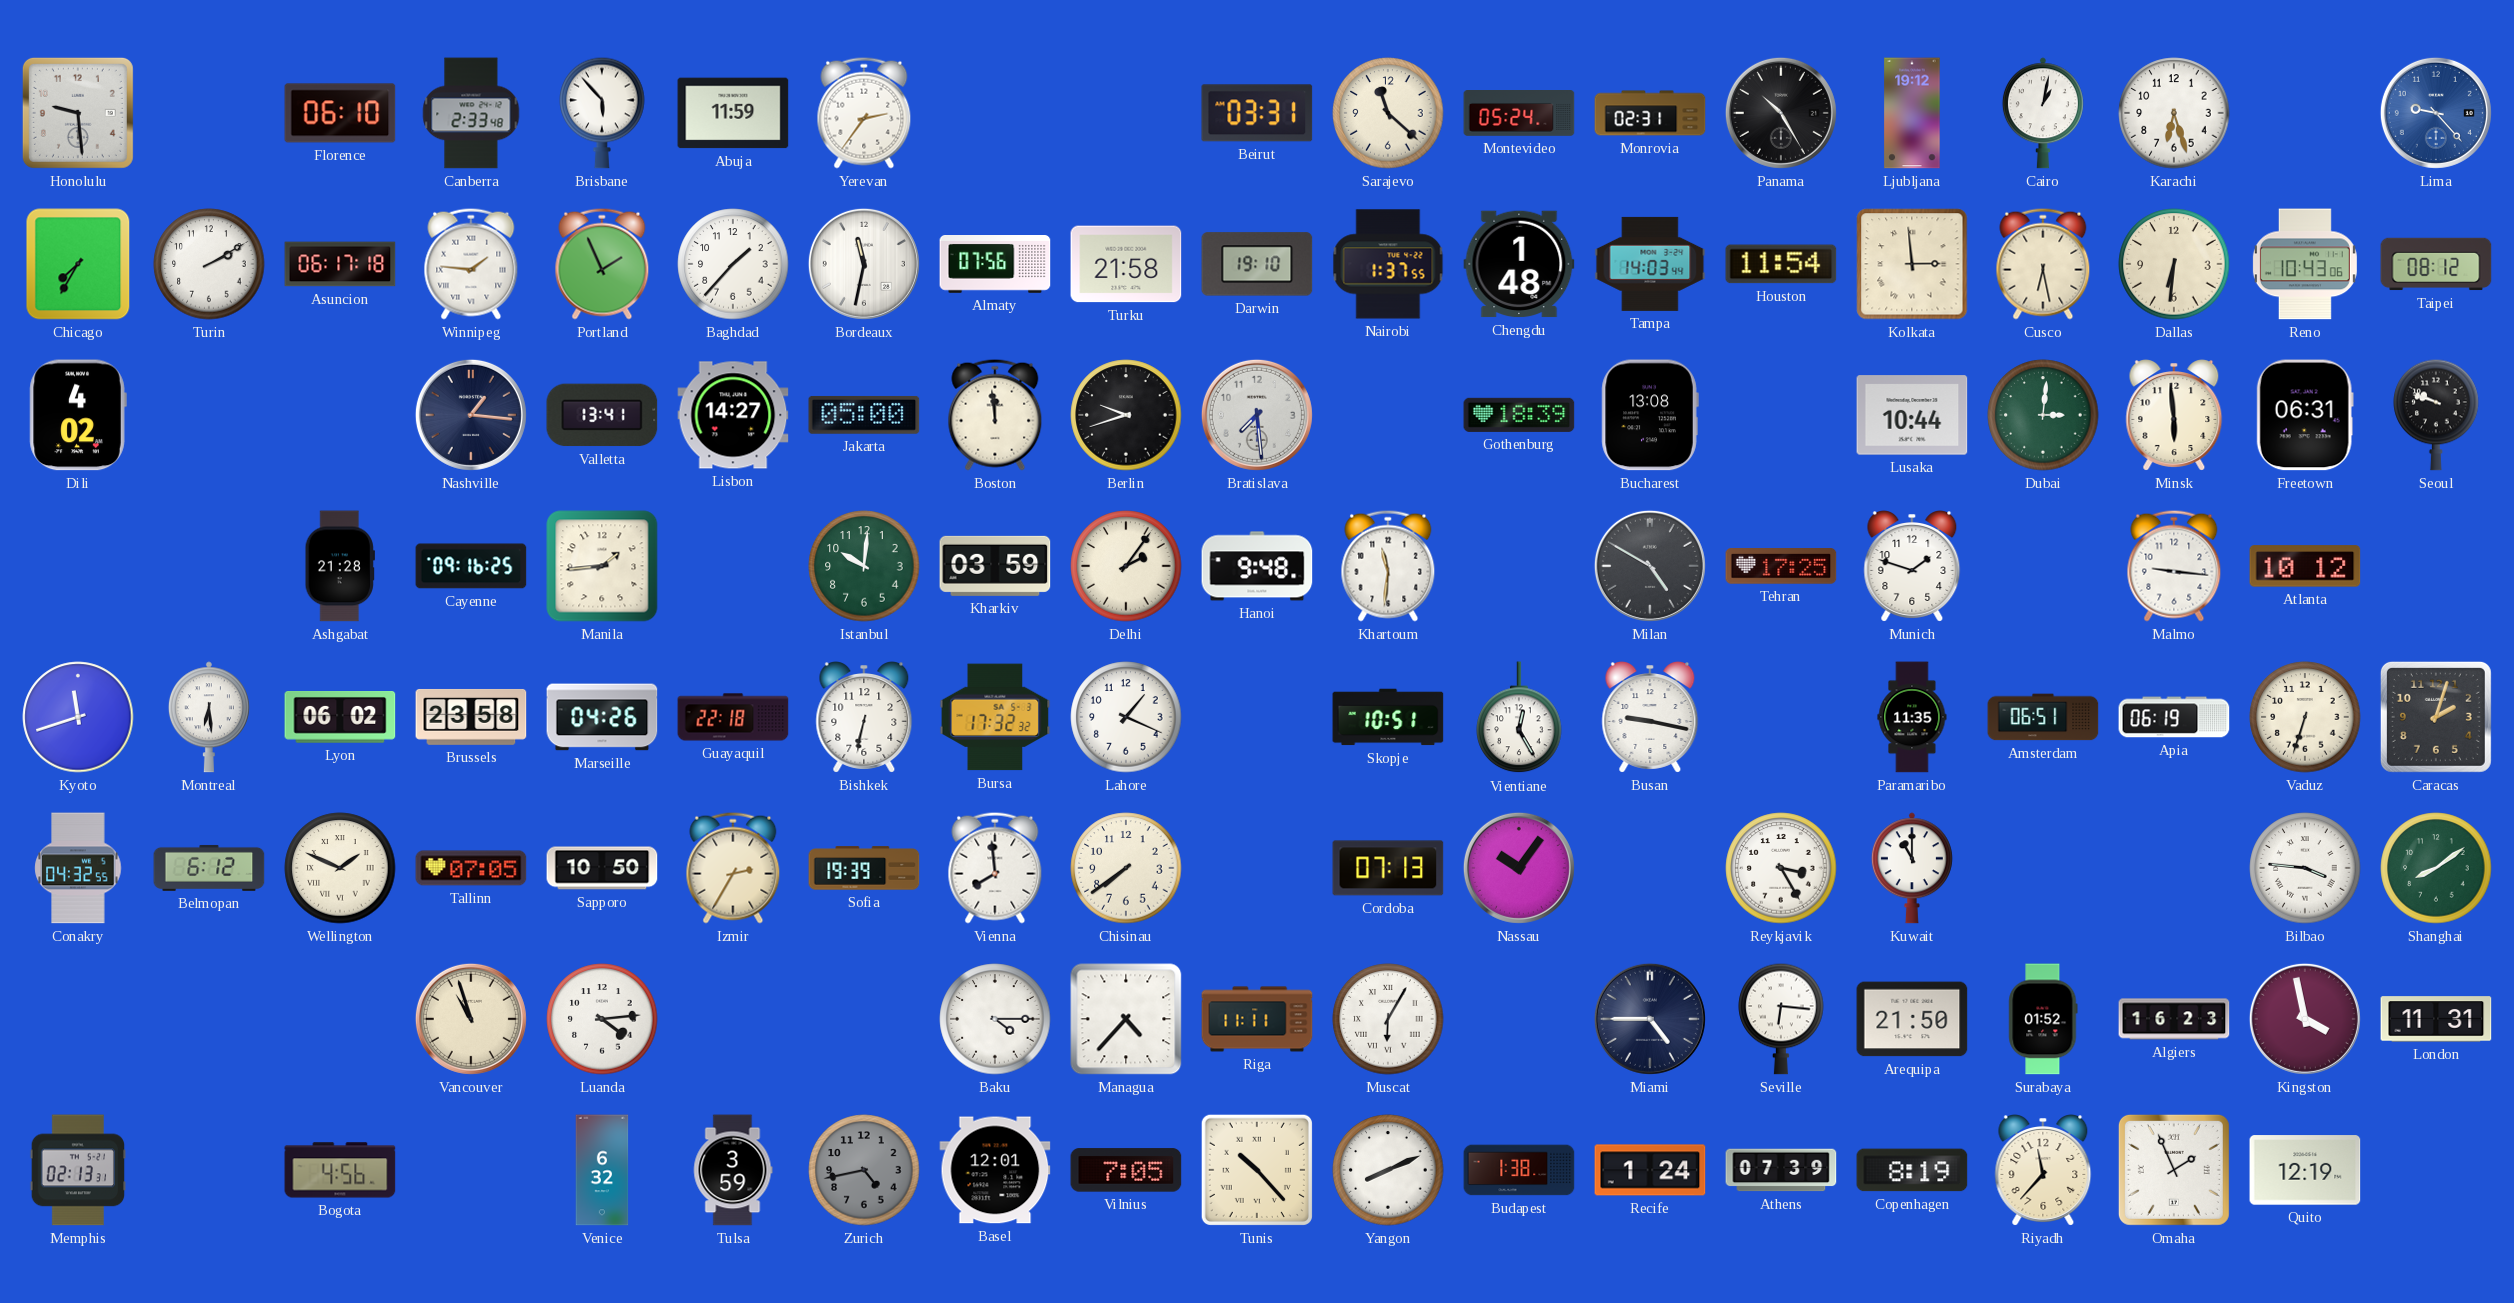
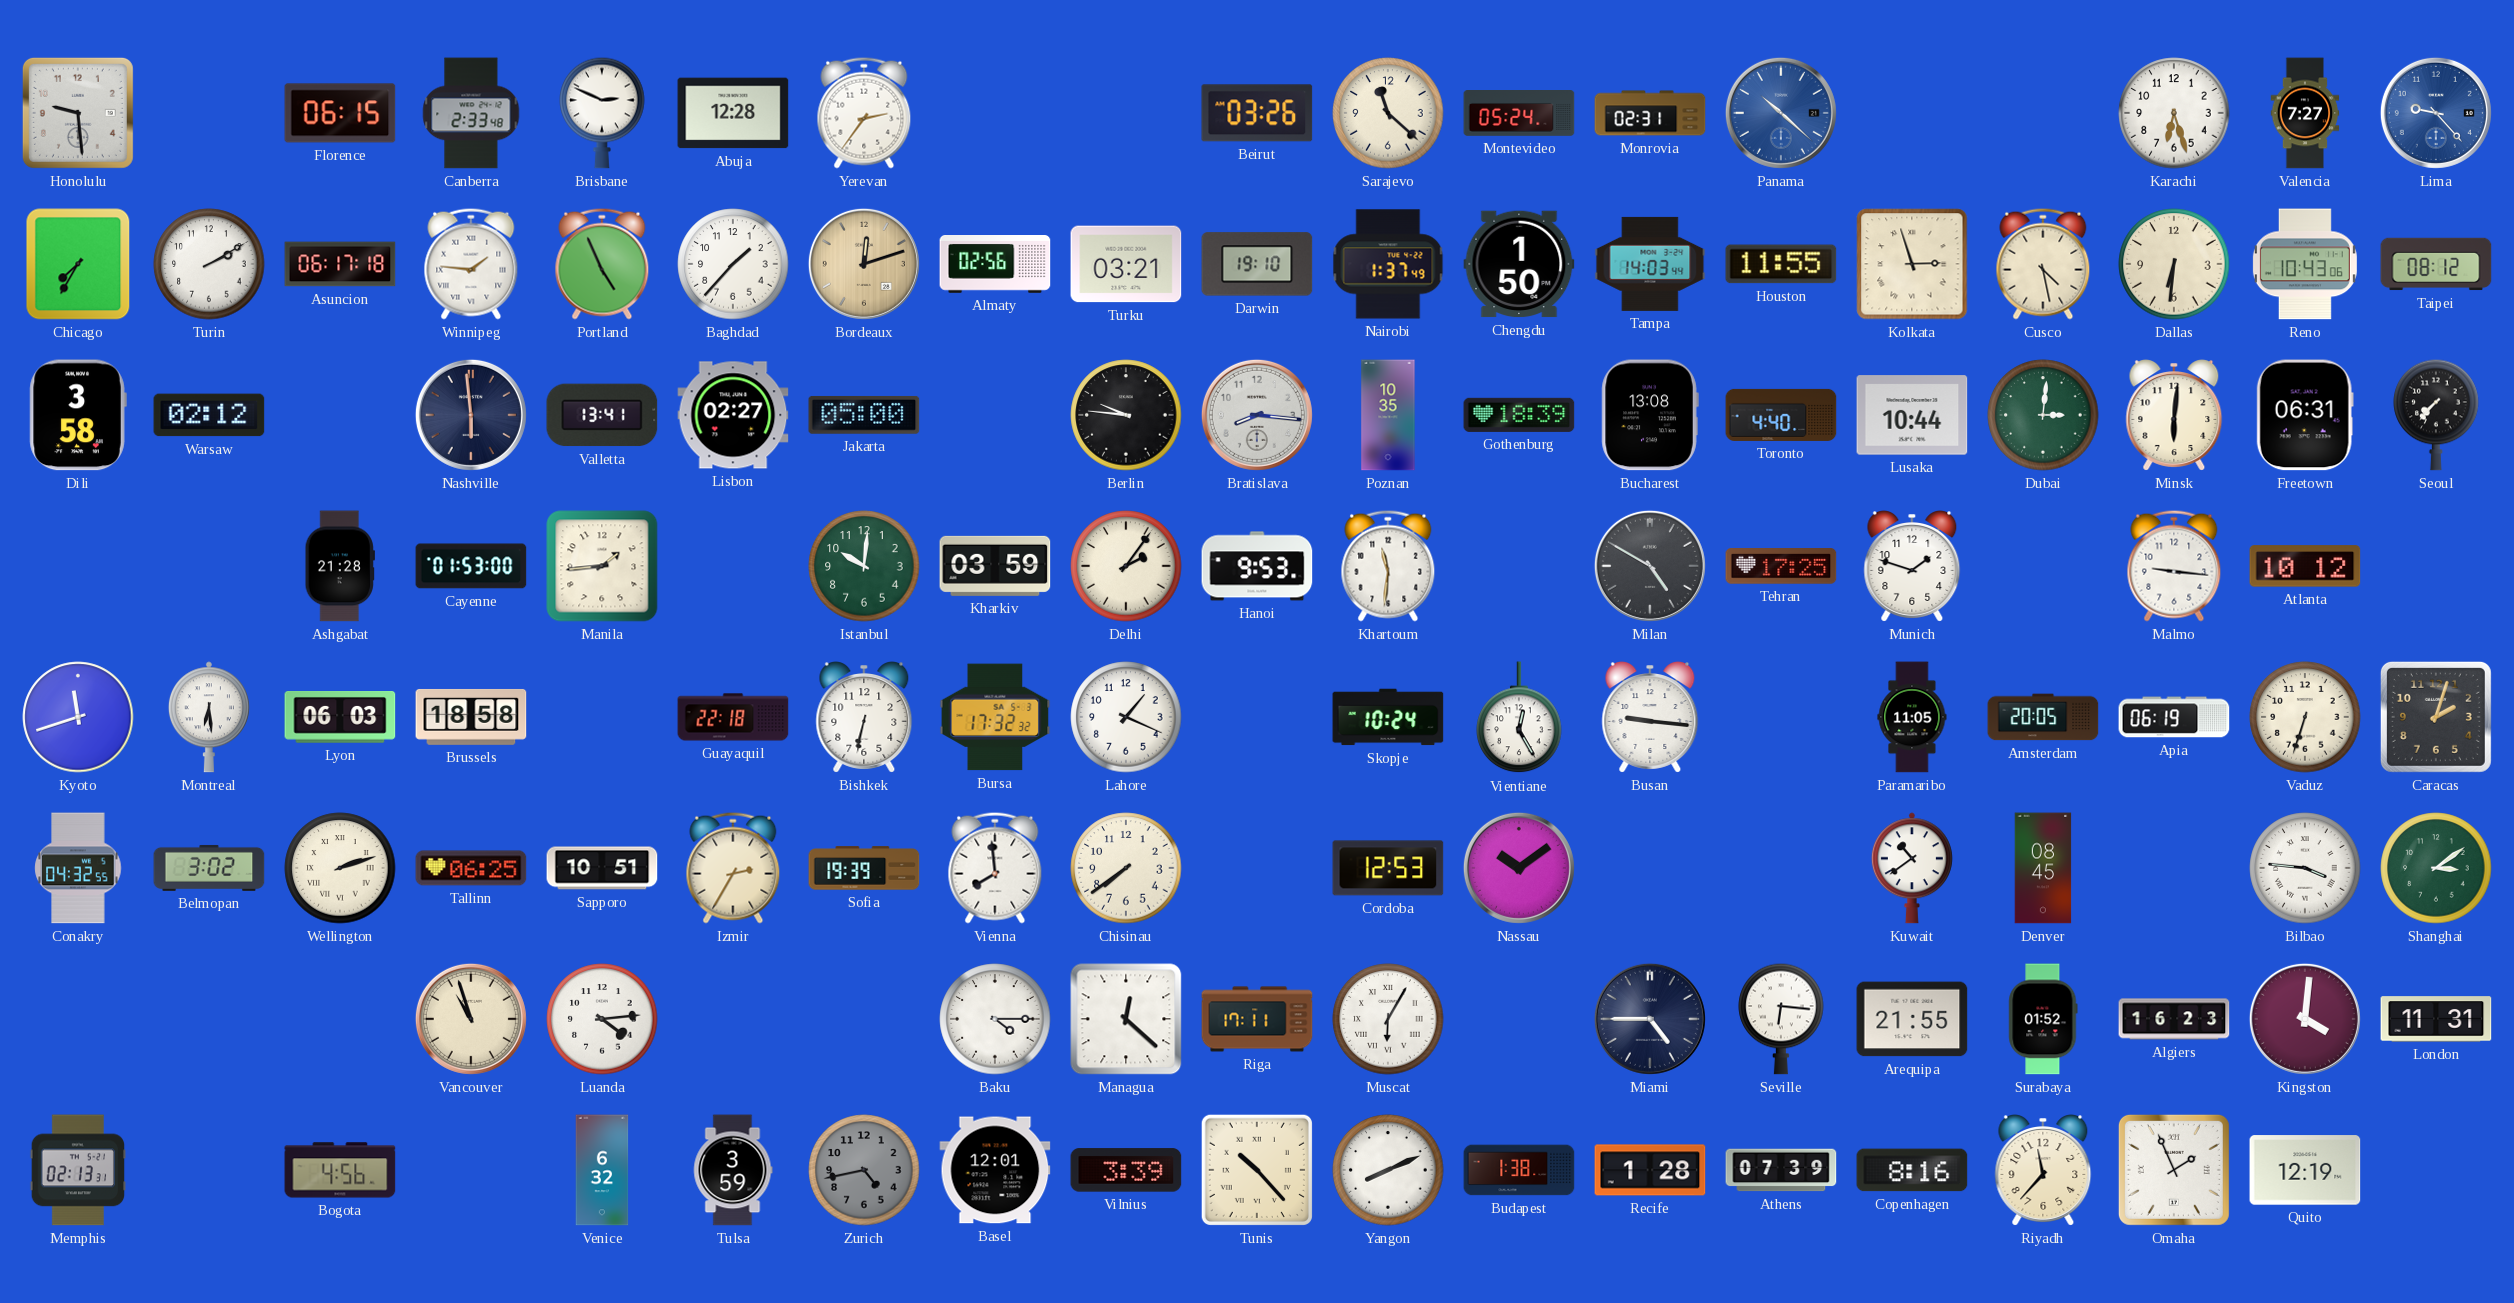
Florence: 06:10 -> 06:15 (340, 113)
Brisbane: 5:53 -> 2:49 (602, 113)
Abuja: 11:59 -> 12:28 (733, 113)
Beirut: 03:31 -> 03:26 (1257, 113)
Panama: 10:25 -> 10:22 (1781, 113)
Panama dial: black -> blue (1781, 113)
Ljubljana: 19:12 -> none (1912, 113)
Cairo: 1:02 -> none (2043, 113)
Valencia: none -> 7:27 (2305, 113)
Portland: 1:56 -> 4:56 (602, 264)
Bordeaux: 11:32 -> 12:12 (864, 264)
Bordeaux dial: white -> champagne (864, 264)
Almaty: 07:56 -> 02:56 (995, 265)
Turku: 21:58 -> 03:21 (1126, 264)
Nairobi: 1:37:55 -> 1:37:49 (1388, 264)
Chengdu: 1:48 -> 1:50 (1519, 264)
Houston: 11:54 -> 11:55 (1781, 264)
Kolkata: 2:59 -> 2:57 (1912, 264)
Cusco: 6:28 -> 4:28 (2043, 264)
Dili: 4:02 -> 3:58 (78, 415)
Warsaw: none -> 02:12 (209, 415)
Nashville: 1:16 -> 5:59 (471, 415)
Lisbon: 14:27 -> 02:27 (733, 415)
Boston: 11:59 -> none (995, 415)
Berlin: 9:42 -> 9:46 (1126, 415)
Bratislava: 7:29 -> 8:16 (1257, 415)
Poznan: none -> 10:35 (1388, 415)
Toronto: none -> 4:40 (1781, 415)
Minsk: 5:59 -> 6:01 (2174, 415)
Seoul: 9:48 -> 7:37 (2436, 415)
Cayenne: 09:16 -> 01:53 (471, 566)
Hanoi: 9:48 -> 9:53 (1257, 566)
Lyon: 06:02 -> 06:03 (340, 718)
Brussels: 23:58 -> 18:58 (471, 717)
Marseille: 04:26 -> none (602, 717)
Skopje: 10:51 -> 10:24 (1388, 717)
Busan: 9:17 -> 9:16 (1650, 717)
Paramaribo: 11:35 -> 11:05 (1912, 717)
Amsterdam: 06:51 -> 20:05 (2043, 717)
Belmopan: 6:12 -> 3:02 (209, 868)
Wellington: 1:49 -> 2:12 (340, 868)
Tallinn: 07:05 -> 06:25 (471, 868)
Sapporo: 10:50 -> 10:51 (602, 868)
Cordoba: 07:13 -> 12:53 (1388, 868)
Nassau: 10:06 -> 10:09 (1519, 868)
Reykjavik: 3:25 -> none (1781, 868)
Kuwait: 11:00 -> 10:39 (1912, 868)
Denver: none -> 08:45 (2043, 868)
Shanghai: 8:09 -> 3:09 (2436, 868)
Managua: 4:37 -> 12:22 (1126, 1019)
Riga: 11:11 -> 17:11 (1257, 1019)
Arequipa: 21:50 -> 21:55 (1912, 1019)
Kingston: 3:58 -> 4:01 (2305, 1019)
Vilnius: 7:05 -> 3:39 (1126, 1170)
Recife: 1:24 -> 1:28 (1650, 1170)
Copenhagen: 8:19 -> 8:16 (1912, 1170)
